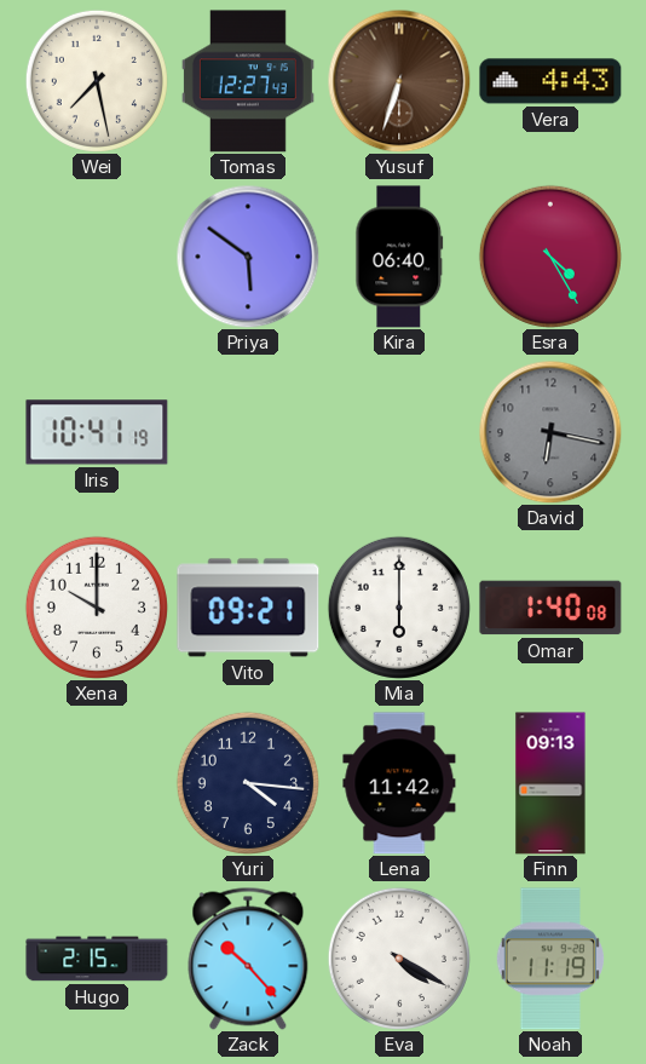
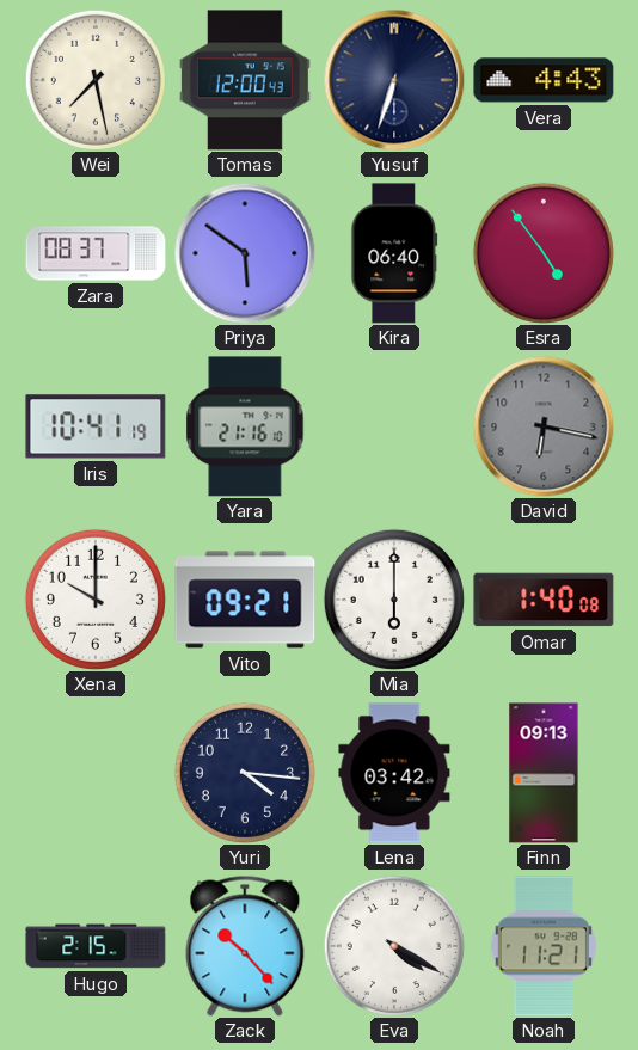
Tomas: 12:27 -> 12:00 (245, 80)
Yusuf dial: brown -> navy (394, 80)
Zara: none -> 08:37 (96, 253)
Esra: 4:25 -> 4:54 (544, 253)
Yara: none -> 21:16 (245, 426)
Lena: 11:42 -> 03:42 (394, 773)
Noah: 11:19 -> 11:21 (544, 946)
